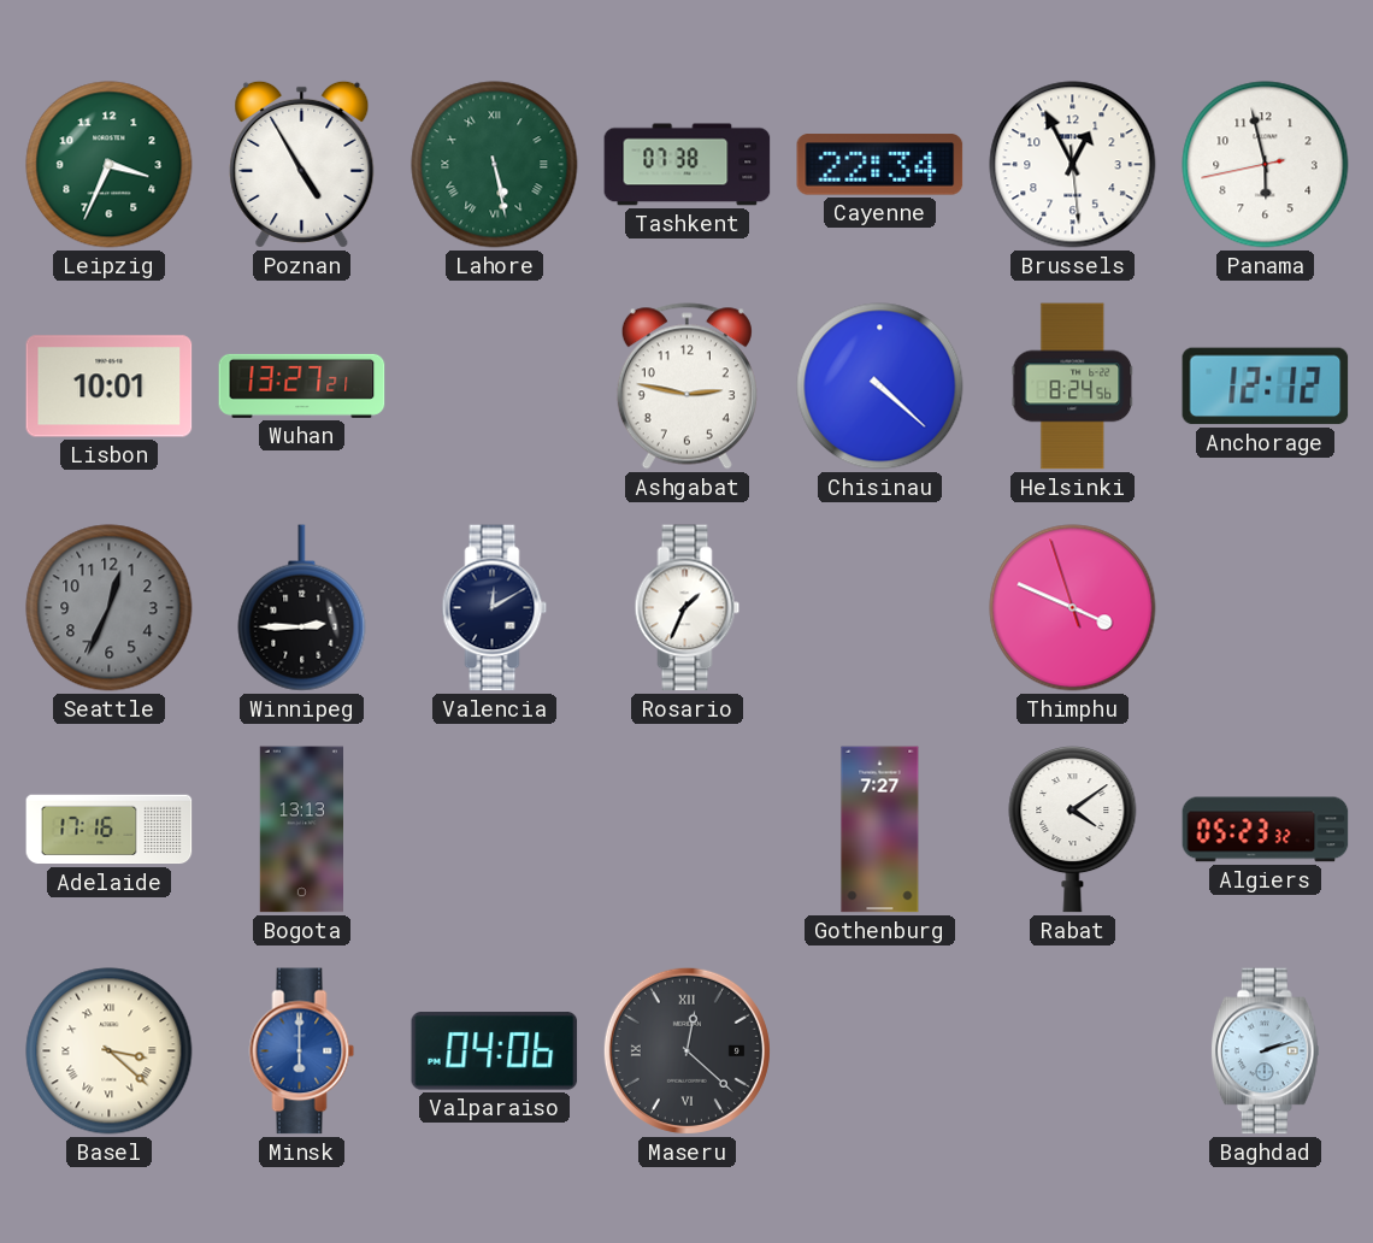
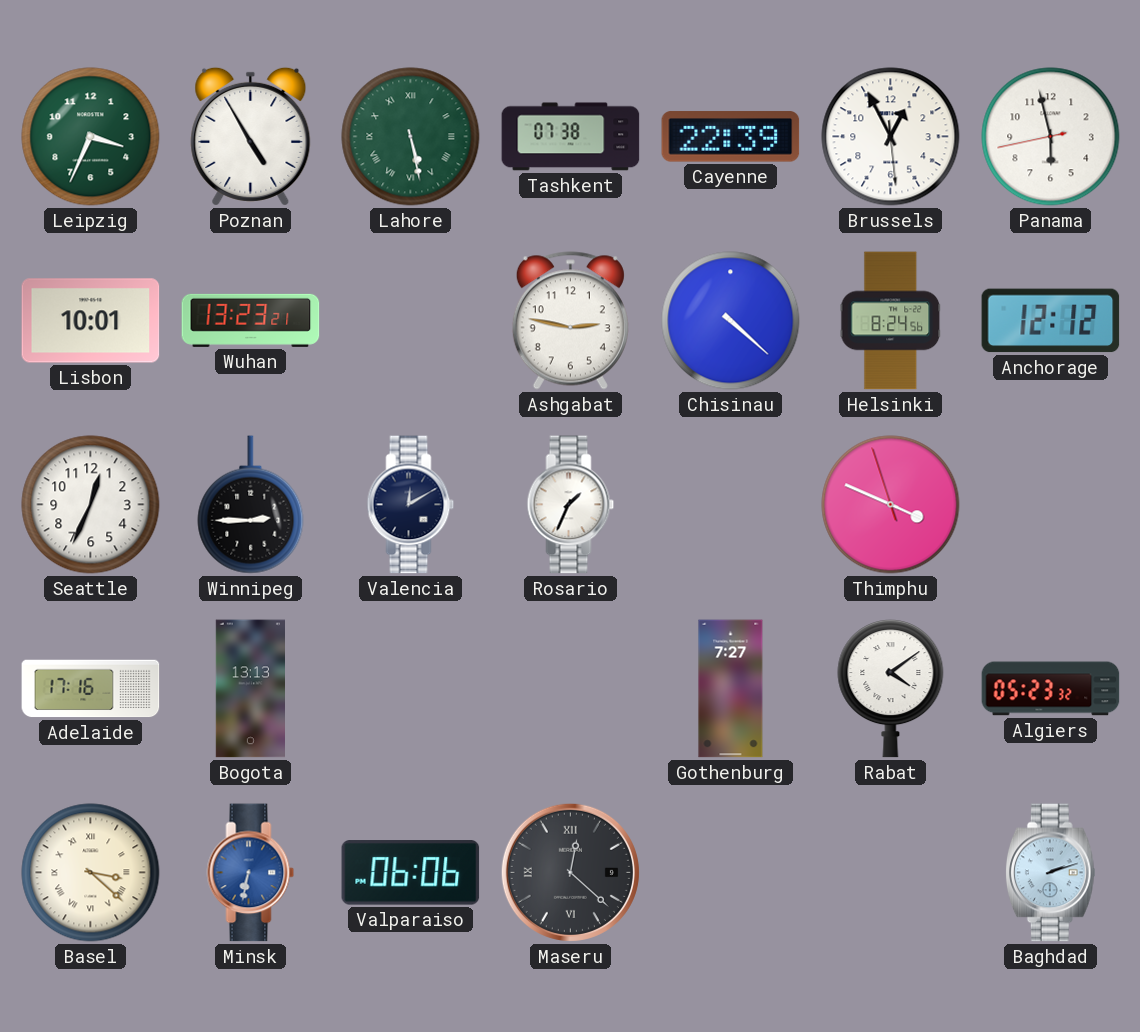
Cayenne: 22:34 -> 22:39 (731, 137)
Wuhan: 13:27 -> 13:23 (251, 320)
Seattle dial: grey -> white (91, 505)
Minsk: 6:00 -> 6:32 (251, 873)
Valparaiso: 04:06 -> 06:06 (411, 873)
